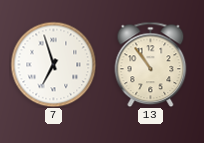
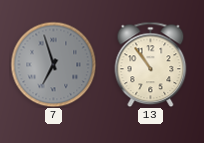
7 dial: white -> grey (53, 64)
